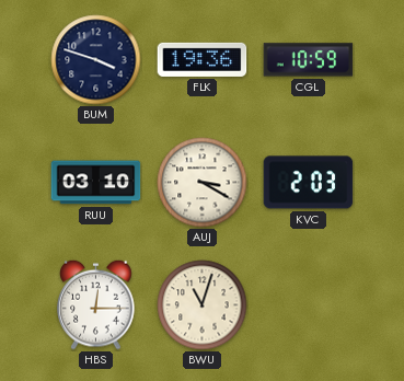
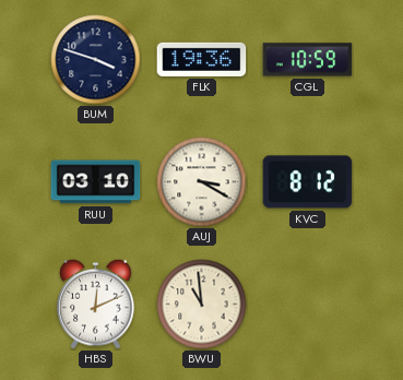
KVC: 2:03 -> 8:12 (308, 182)
HBS: 12:15 -> 12:11 (96, 304)
BWU: 11:03 -> 10:59 (202, 305)
